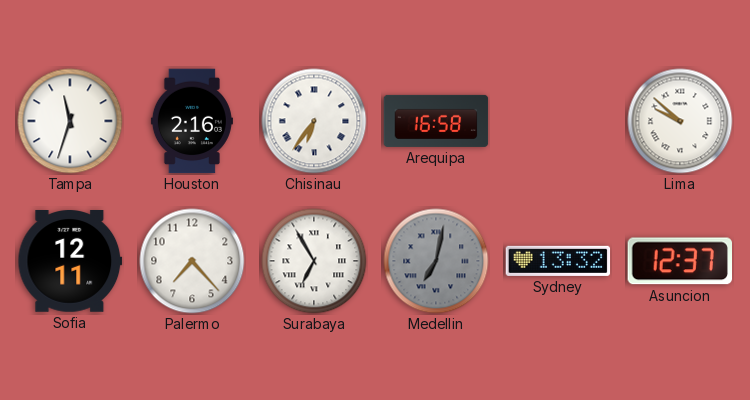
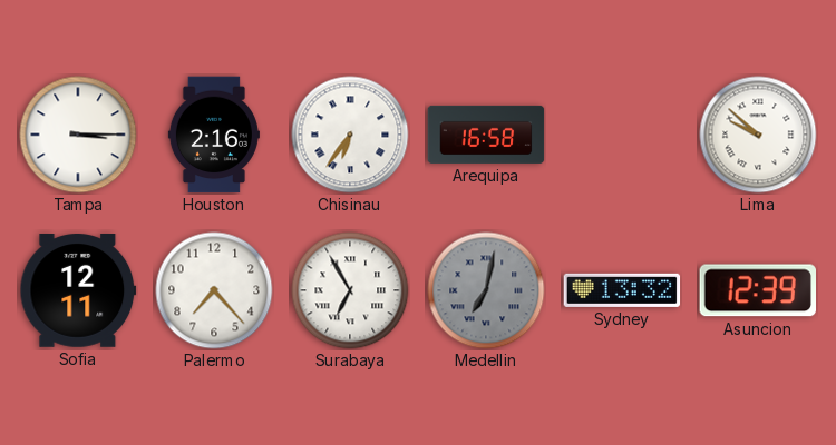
Tampa: 11:33 -> 3:15 (78, 135)
Asuncion: 12:37 -> 12:39 (757, 290)
